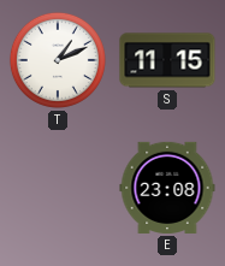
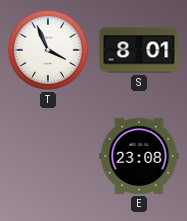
T: 1:11 -> 3:56 (48, 50)
S: 11:15 -> 8:01 (139, 50)
